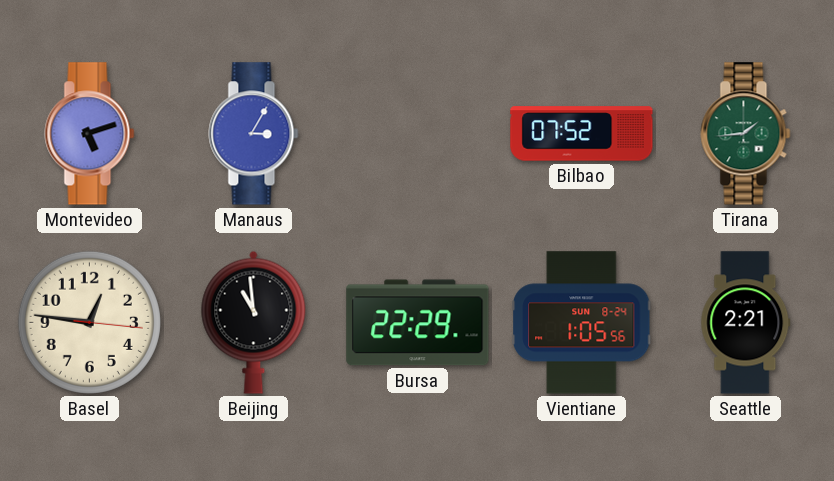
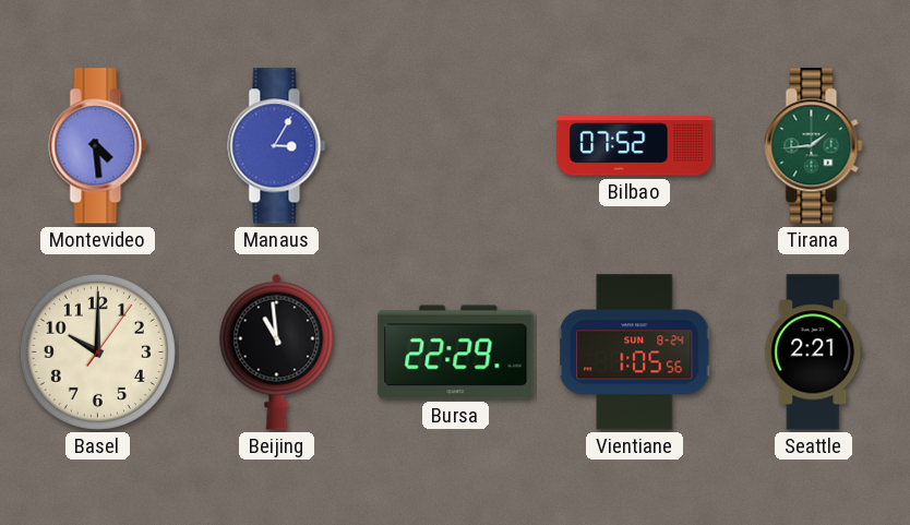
Montevideo: 5:12 -> 4:29 (98, 146)
Basel: 12:46 -> 10:00 (97, 351)
